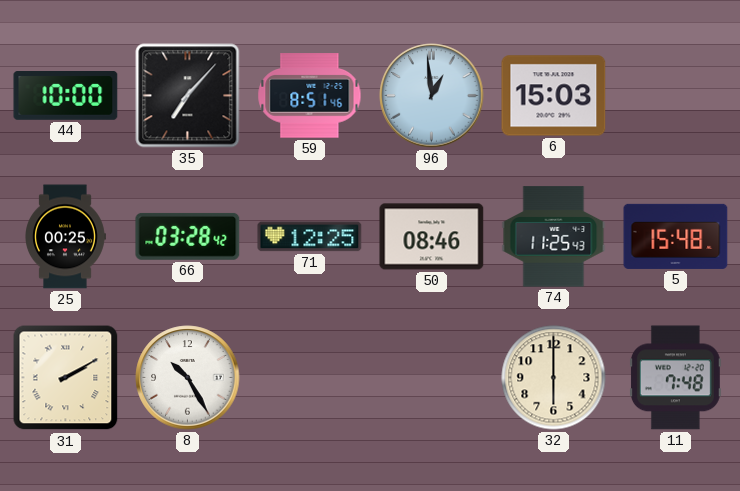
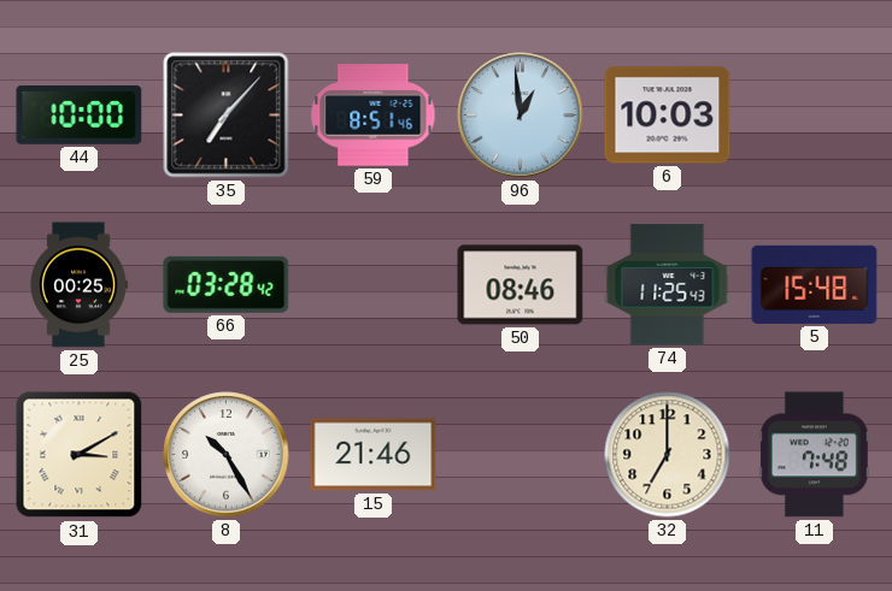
6: 15:03 -> 10:03 (668, 116)
71: 12:25 -> none (310, 237)
31: 2:10 -> 3:10 (80, 455)
15: none -> 21:46 (374, 455)
32: 6:00 -> 7:00 (668, 455)
